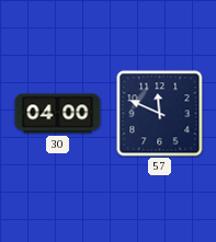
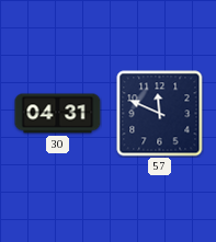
30: 04:00 -> 04:31 (58, 114)
